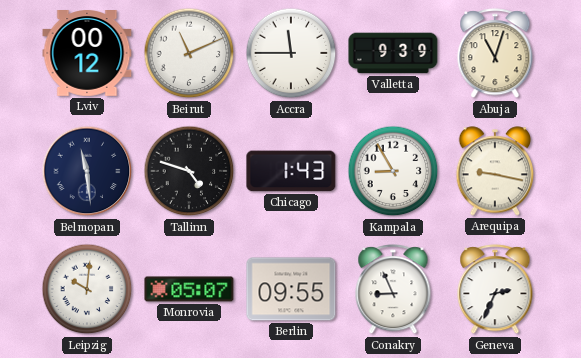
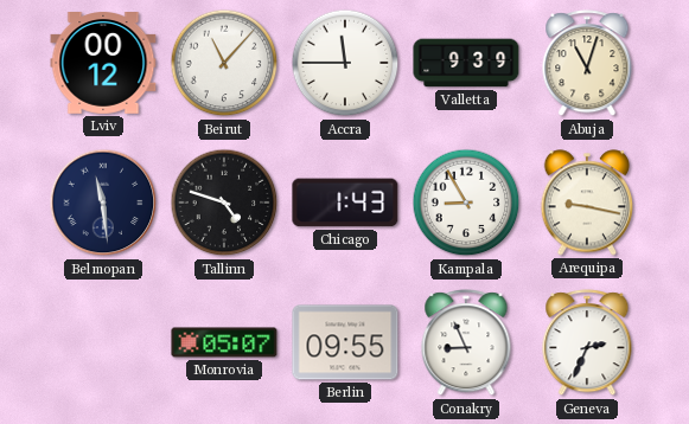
Beirut: 11:11 -> 11:07 (224, 63)
Leipzig: 10:01 -> none (87, 289)
